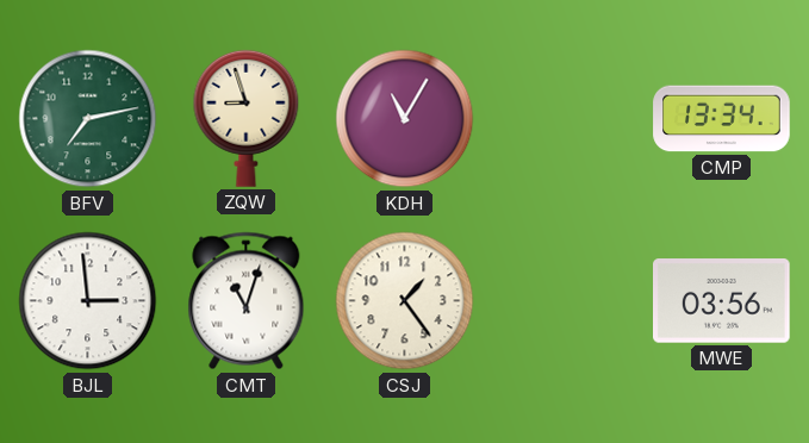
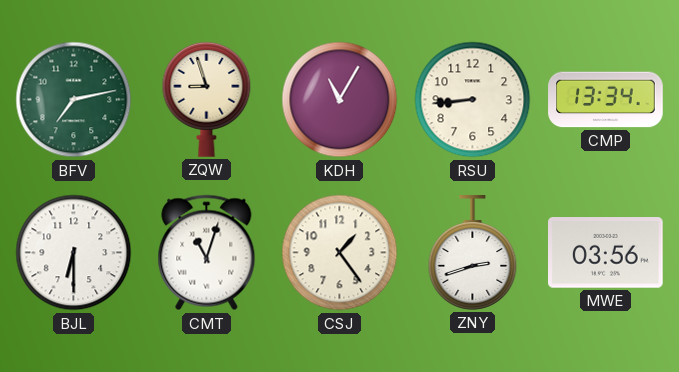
RSU: none -> 8:44 (473, 100)
BJL: 2:59 -> 6:30 (74, 253)
ZNY: none -> 2:42 (473, 253)
